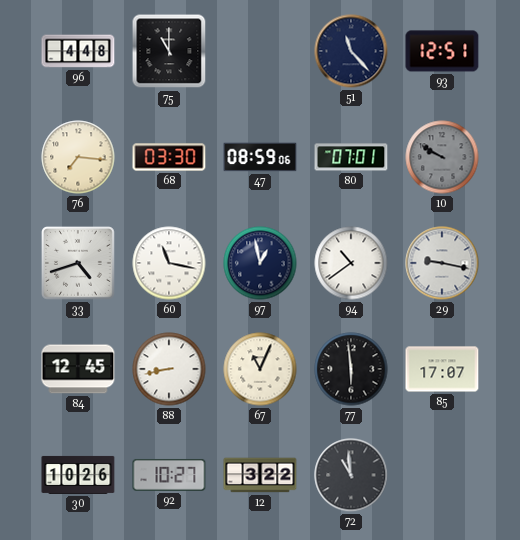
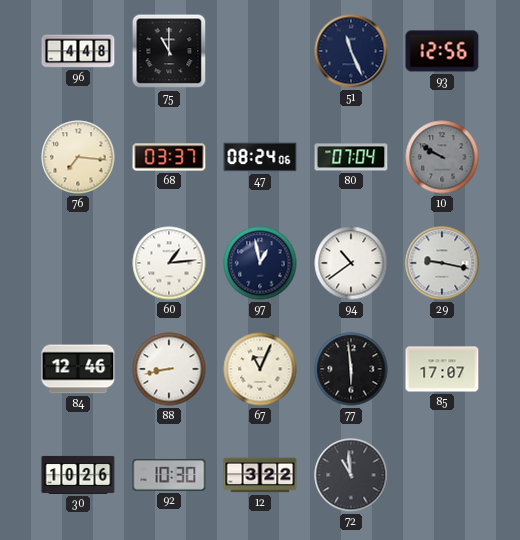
51: 11:23 -> 11:26 (351, 51)
93: 12:51 -> 12:56 (442, 51)
68: 03:30 -> 03:37 (169, 157)
47: 08:59 -> 08:24 (260, 157)
80: 07:01 -> 07:04 (351, 157)
33: 4:42 -> none (79, 264)
60: 11:17 -> 1:14 (169, 263)
84: 12:45 -> 12:46 (78, 369)
92: 10:27 -> 10:30 (169, 475)
